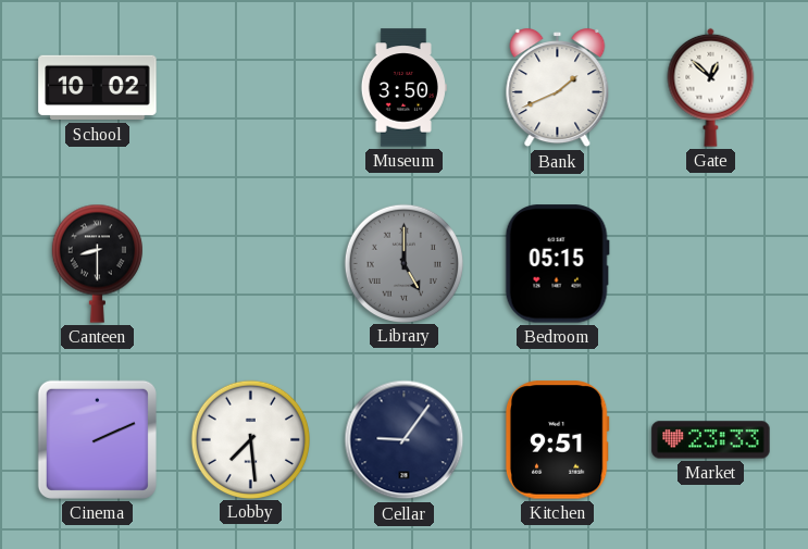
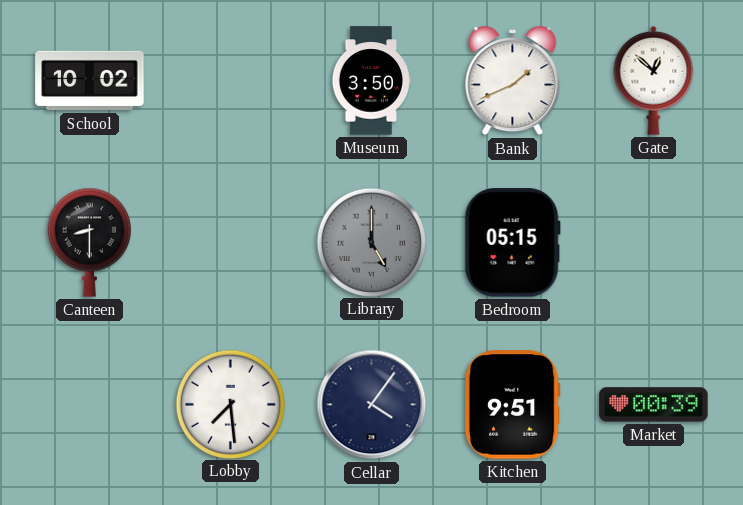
Cinema: 2:11 -> none (97, 439)
Cellar: 9:06 -> 4:06 (372, 405)
Market: 23:33 -> 00:39 (654, 405)
